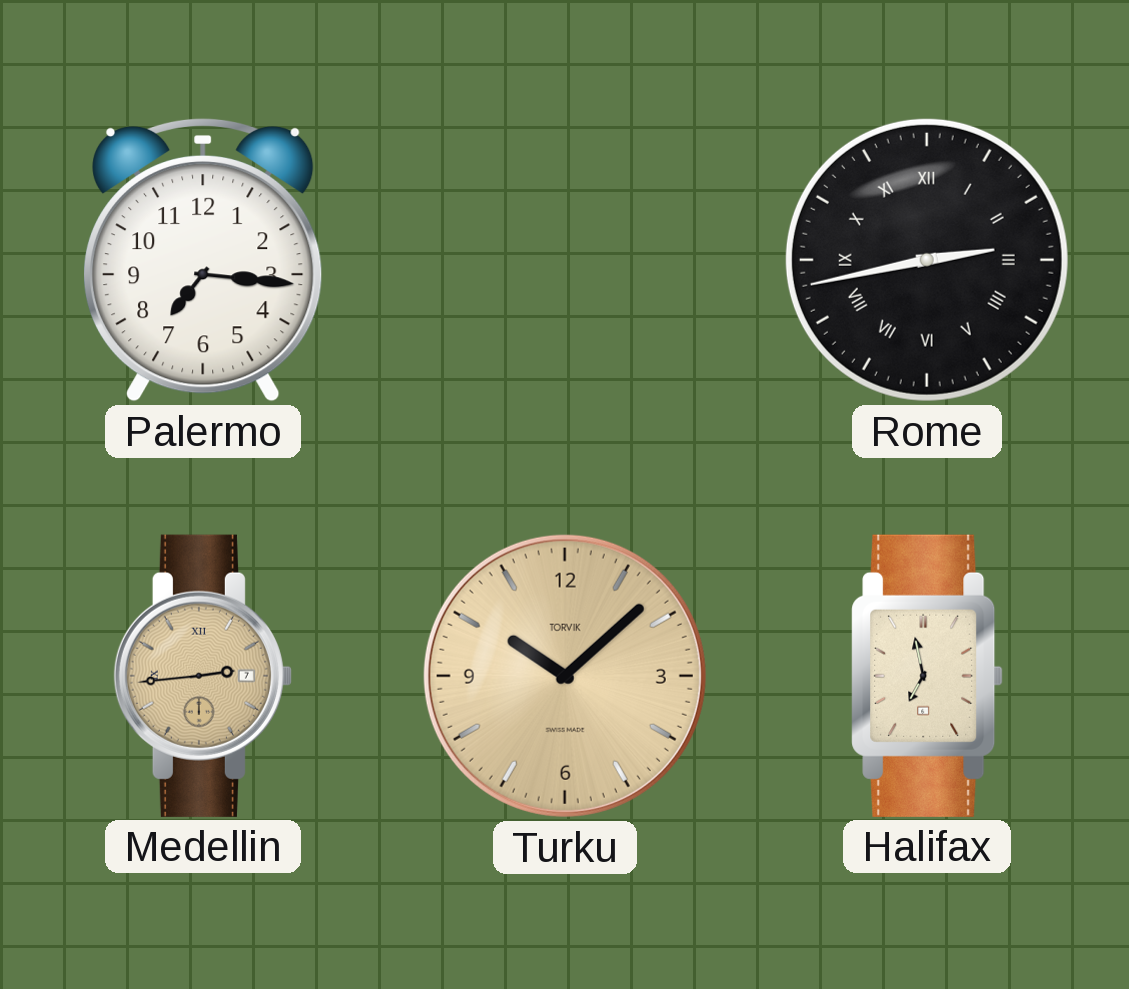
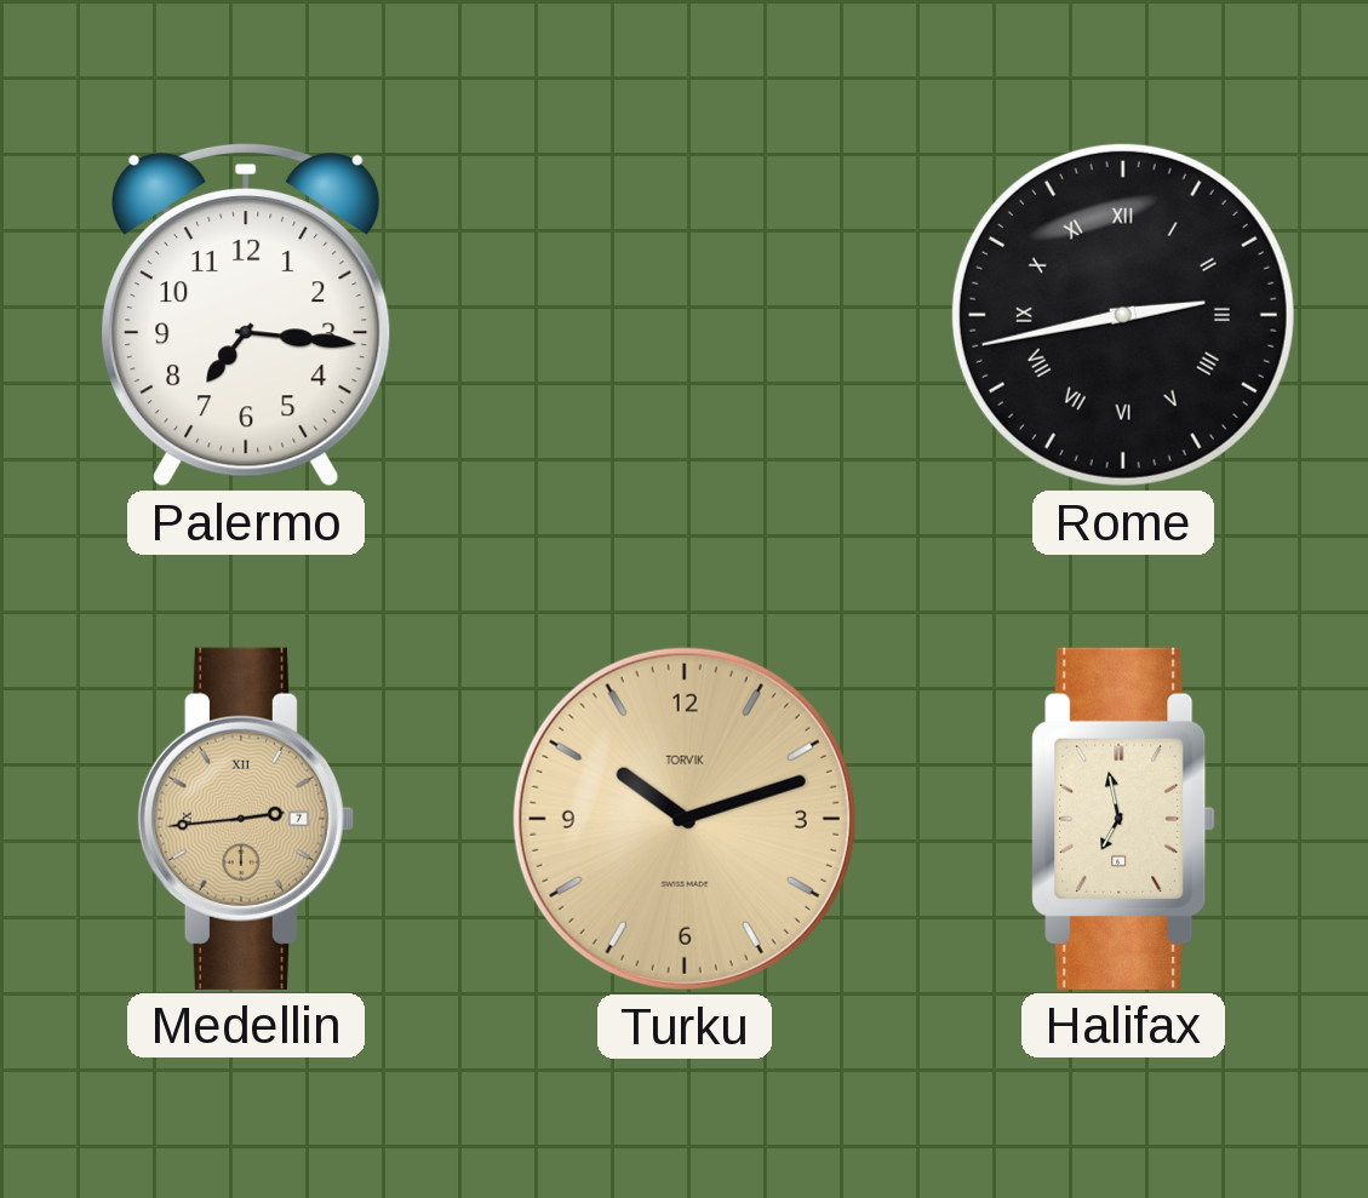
Turku: 10:08 -> 10:12 (685, 819)
